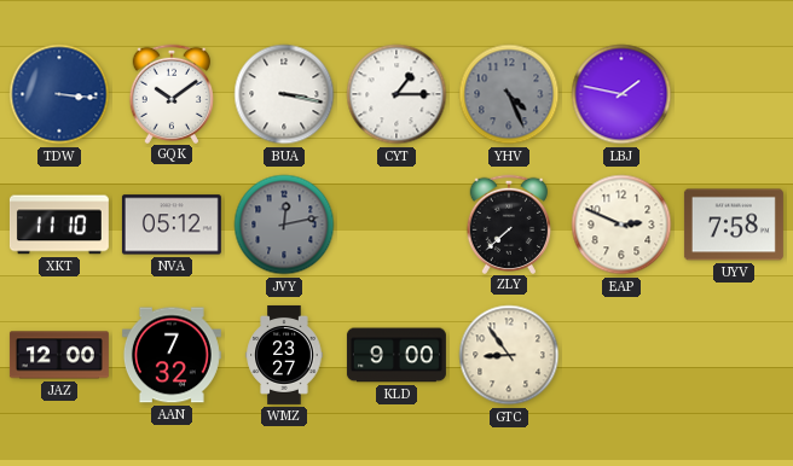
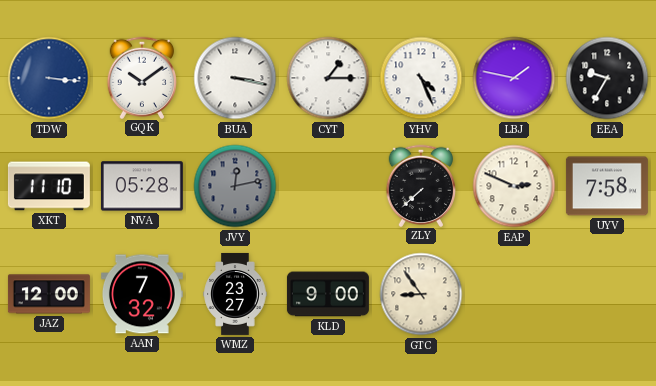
YHV dial: grey -> white (421, 78)
EEA: none -> 9:35 (607, 78)
NVA: 05:12 -> 05:28 (142, 186)
